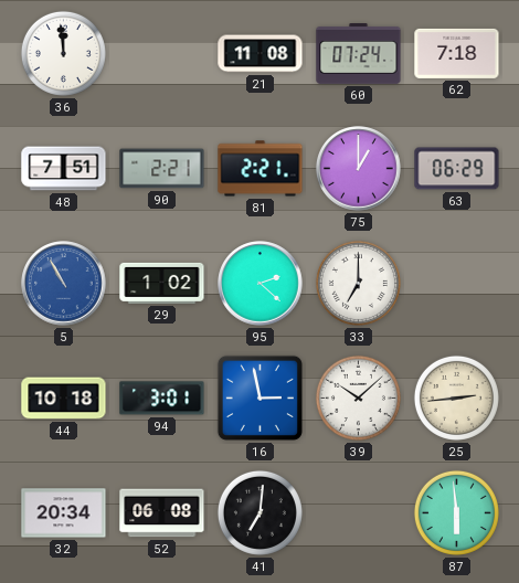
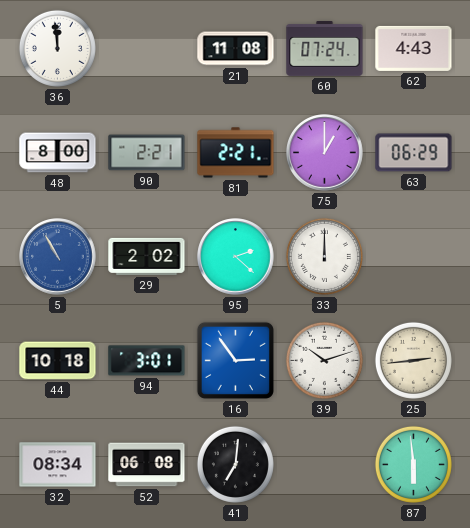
62: 7:18 -> 4:43 (414, 48)
48: 7:51 -> 8:00 (58, 153)
29: 1:02 -> 2:02 (147, 256)
33: 7:00 -> 12:00 (324, 256)
16: 2:58 -> 2:54 (235, 360)
39: 10:08 -> 10:12 (324, 360)
32: 20:34 -> 08:34 (58, 465)
